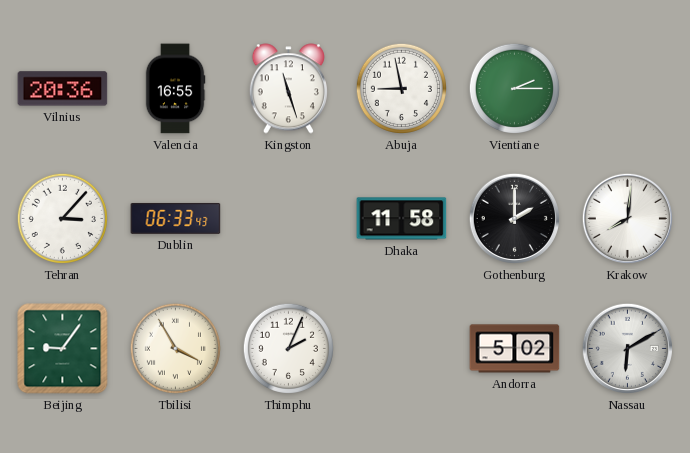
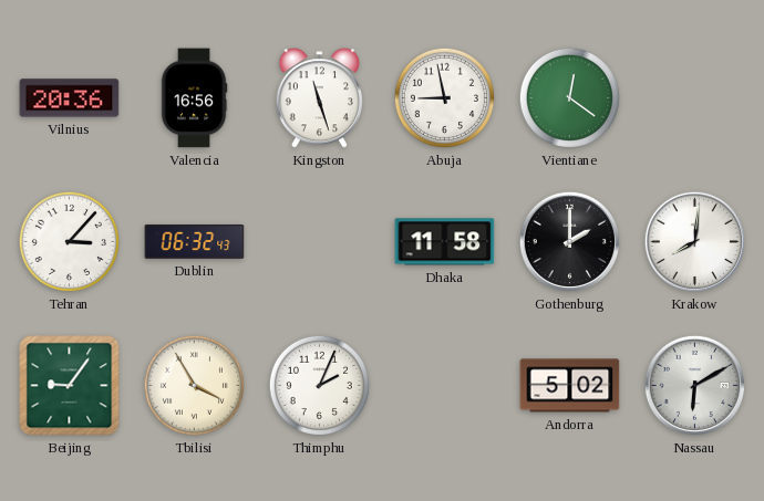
Valencia: 16:55 -> 16:56 (194, 98)
Vientiane: 2:15 -> 12:21 (569, 97)
Dublin: 06:33 -> 06:32 (195, 241)
